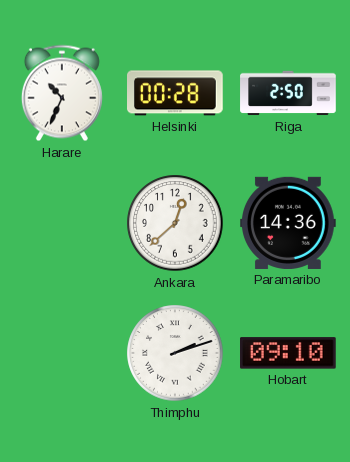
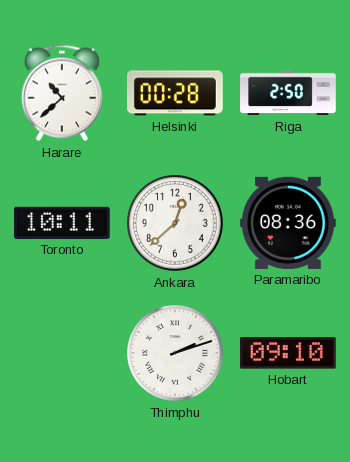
Harare: 10:34 -> 10:38 (62, 93)
Toronto: none -> 10:11 (63, 223)
Paramaribo: 14:36 -> 08:36 (288, 223)
